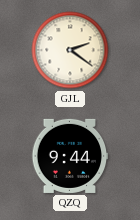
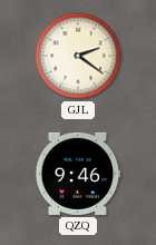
QZQ: 9:44 -> 9:46 (78, 174)
